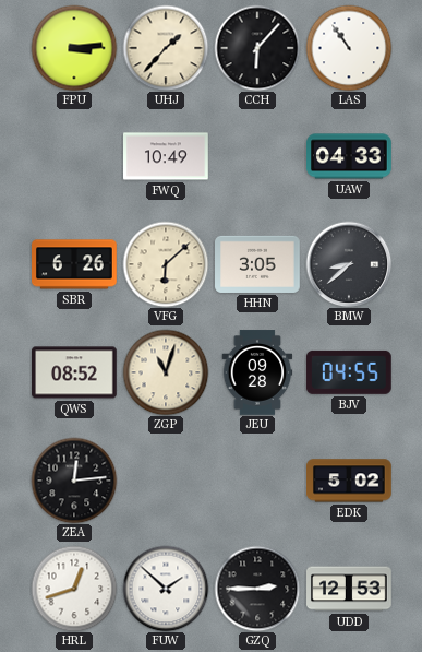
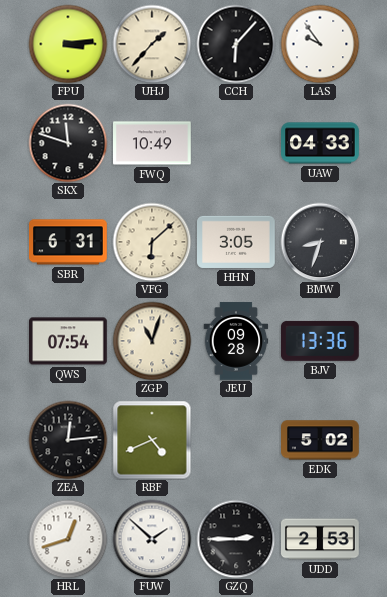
LAS: 10:54 -> 9:54 (320, 44)
SKX: none -> 11:48 (68, 143)
SBR: 6:26 -> 6:31 (69, 242)
BMW: 8:38 -> 8:33 (320, 242)
QWS: 08:52 -> 07:54 (69, 341)
BJV: 04:55 -> 13:36 (320, 341)
RBF: none -> 4:41 (152, 440)
UDD: 12:53 -> 2:53 (321, 539)
